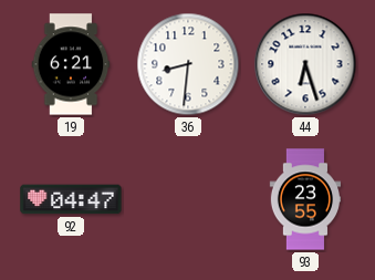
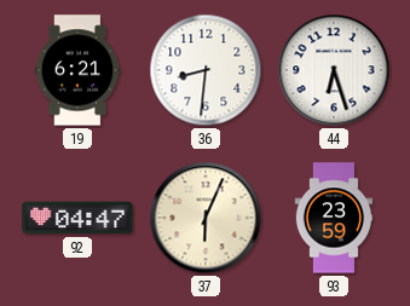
37: none -> 6:04 (206, 218)
93: 23:55 -> 23:59 (333, 218)
